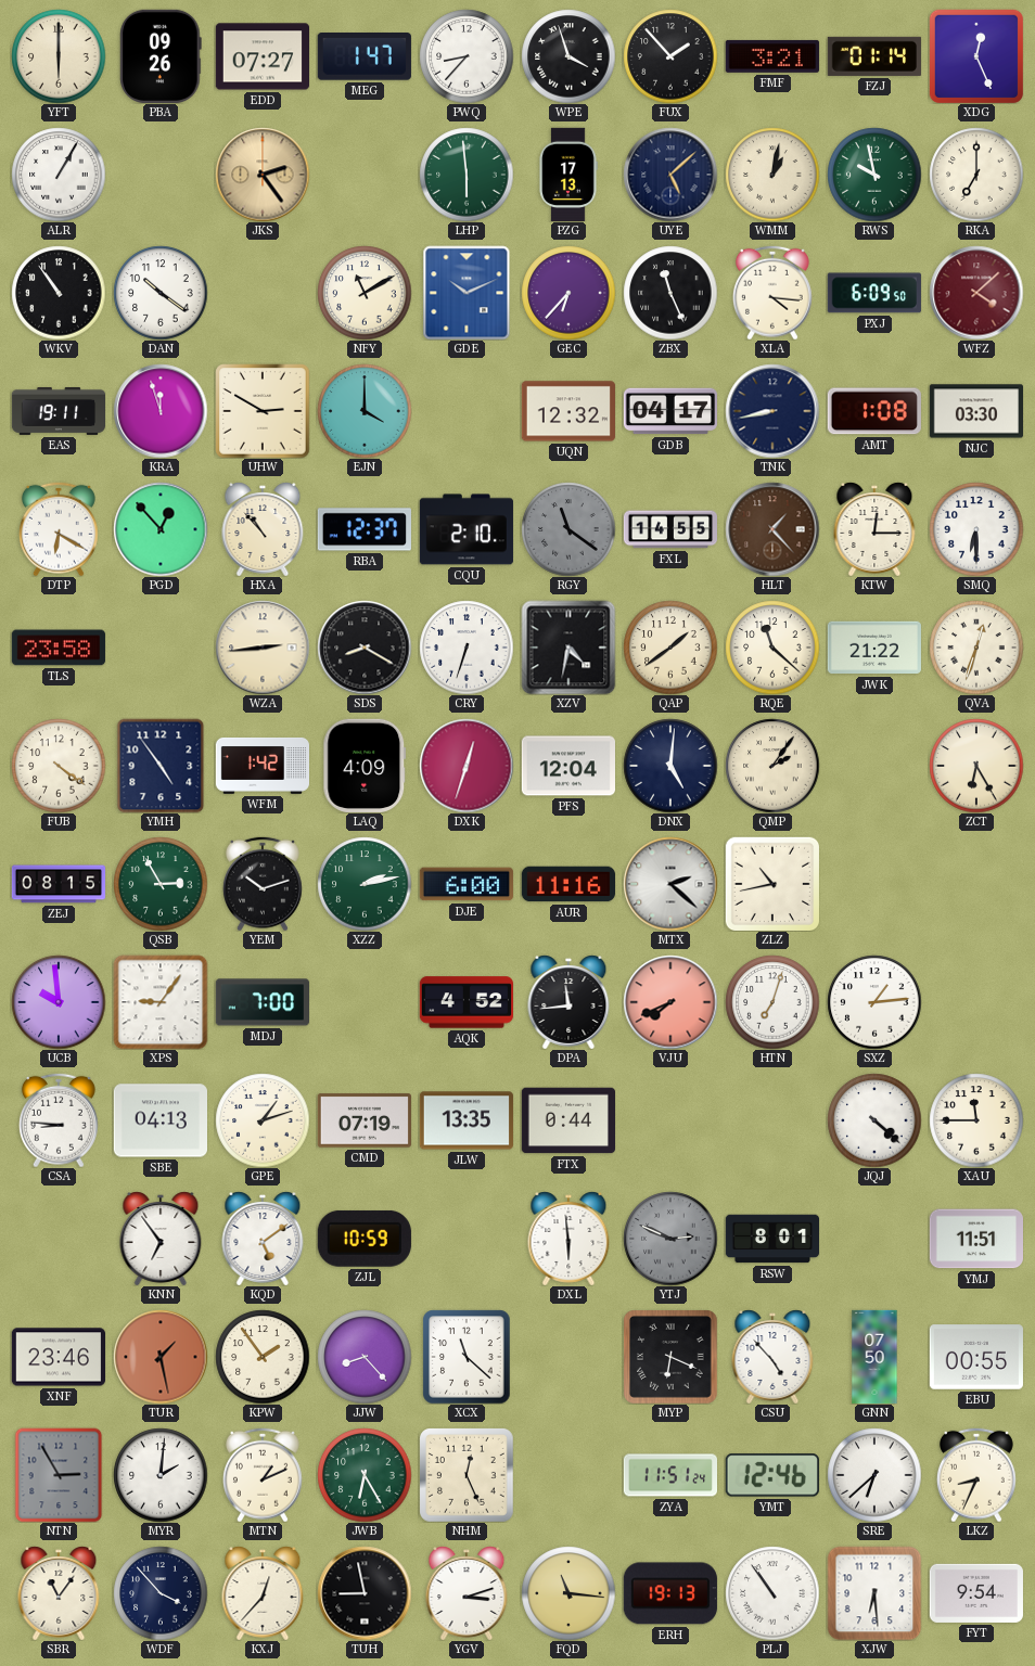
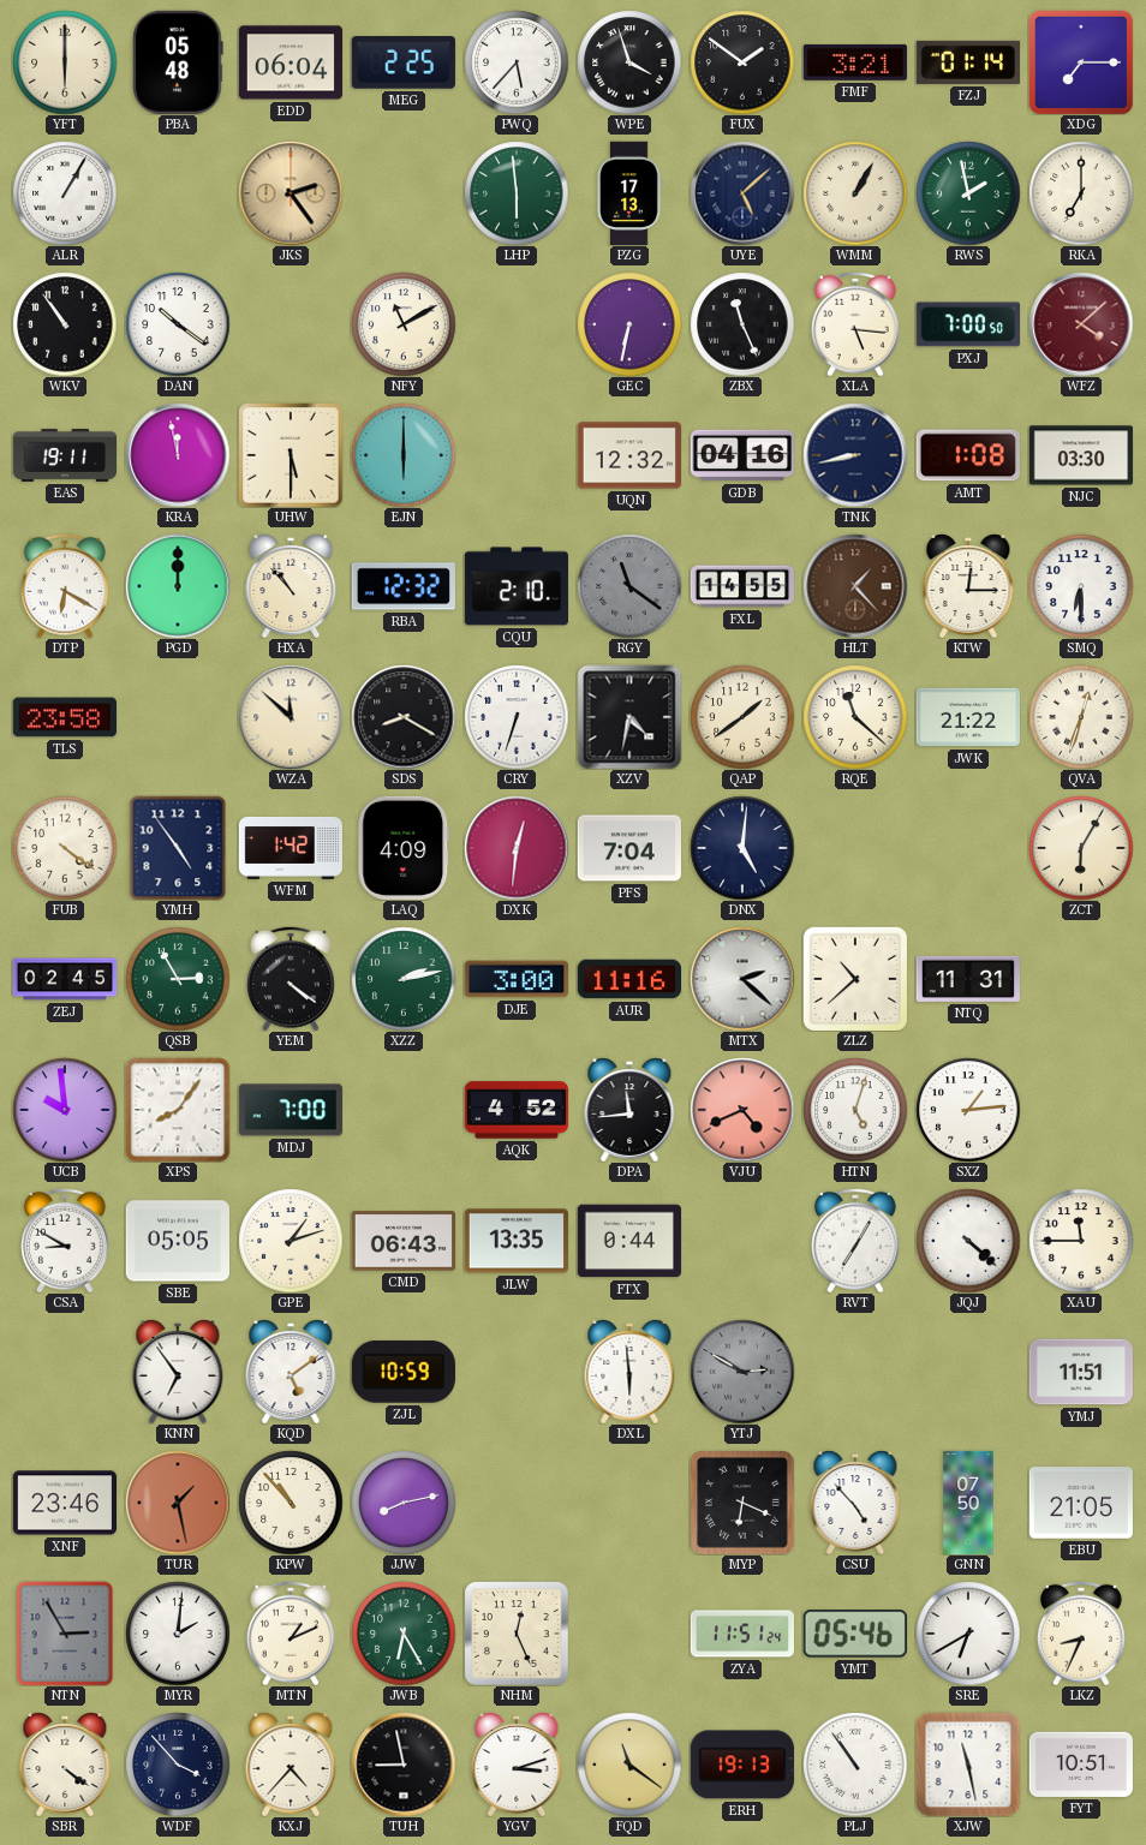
PBA: 09:26 -> 05:48 (179, 62)
EDD: 07:27 -> 06:04 (290, 62)
MEG: 1:47 -> 2:25 (404, 64)
PWQ: 8:37 -> 5:37 (517, 62)
FUX: 1:53 -> 1:51 (742, 62)
XDG: 12:26 -> 7:15 (1080, 61)
WMM: 1:02 -> 1:05 (855, 193)
RWS: 9:58 -> 1:58 (968, 193)
GDE: 10:11 -> none (467, 293)
GEC: 6:37 -> 6:32 (629, 324)
XLA: 4:16 -> 5:16 (855, 324)
PXJ: 6:09 -> 7:00 (968, 324)
KRA: 11:57 -> 11:58 (178, 455)
UHW: 2:50 -> 5:30 (291, 455)
EJN: 4:00 -> 6:00 (404, 455)
GDB: 04:17 -> 04:16 (741, 455)
PGD: 12:53 -> 12:00 (178, 586)
RBA: 12:37 -> 12:32 (404, 586)
WZA: 2:44 -> 11:52 (291, 717)
DXK: 12:33 -> 12:31 (517, 848)
PFS: 12:04 -> 7:04 (628, 848)
QMP: 2:06 -> none (772, 766)
ZCT: 6:25 -> 6:05 (1081, 848)
ZEJ: 08:15 -> 02:45 (65, 979)
YEM: 10:12 -> 4:21 (291, 979)
DJE: 6:00 -> 3:00 (517, 979)
ZLZ: 10:43 -> 10:38 (854, 978)
NTQ: none -> 11:31 (968, 979)
XPS: 9:06 -> 8:06 (178, 1110)
VJU: 7:41 -> 4:41 (742, 1110)
HTN: 7:03 -> 5:03 (855, 1110)
CSA: 8:46 -> 8:50 (65, 1241)
SBE: 04:13 -> 05:05 (177, 1241)
CMD: 07:19 -> 06:43 (402, 1241)
RVT: none -> 7:05 (855, 1241)
YTJ: 2:49 -> 2:50 (742, 1372)
RSW: 8:01 -> none (771, 1239)
KPW: 1:54 -> 10:53 (291, 1503)
JJW: 8:23 -> 8:13 (404, 1503)
XCX: 11:22 -> none (467, 1357)
EBU: 00:55 -> 21:05 (1081, 1503)
YMT: 12:46 -> 05:46 (855, 1634)
SRE: 6:38 -> 6:40 (968, 1634)
SBR: 11:06 -> 4:21 (65, 1765)
KXJ: 12:37 -> 4:37 (291, 1765)
FQD: 11:16 -> 11:21 (629, 1765)
XJW: 6:29 -> 11:28 (968, 1765)
FYT: 9:54 -> 10:51 (1081, 1765)
